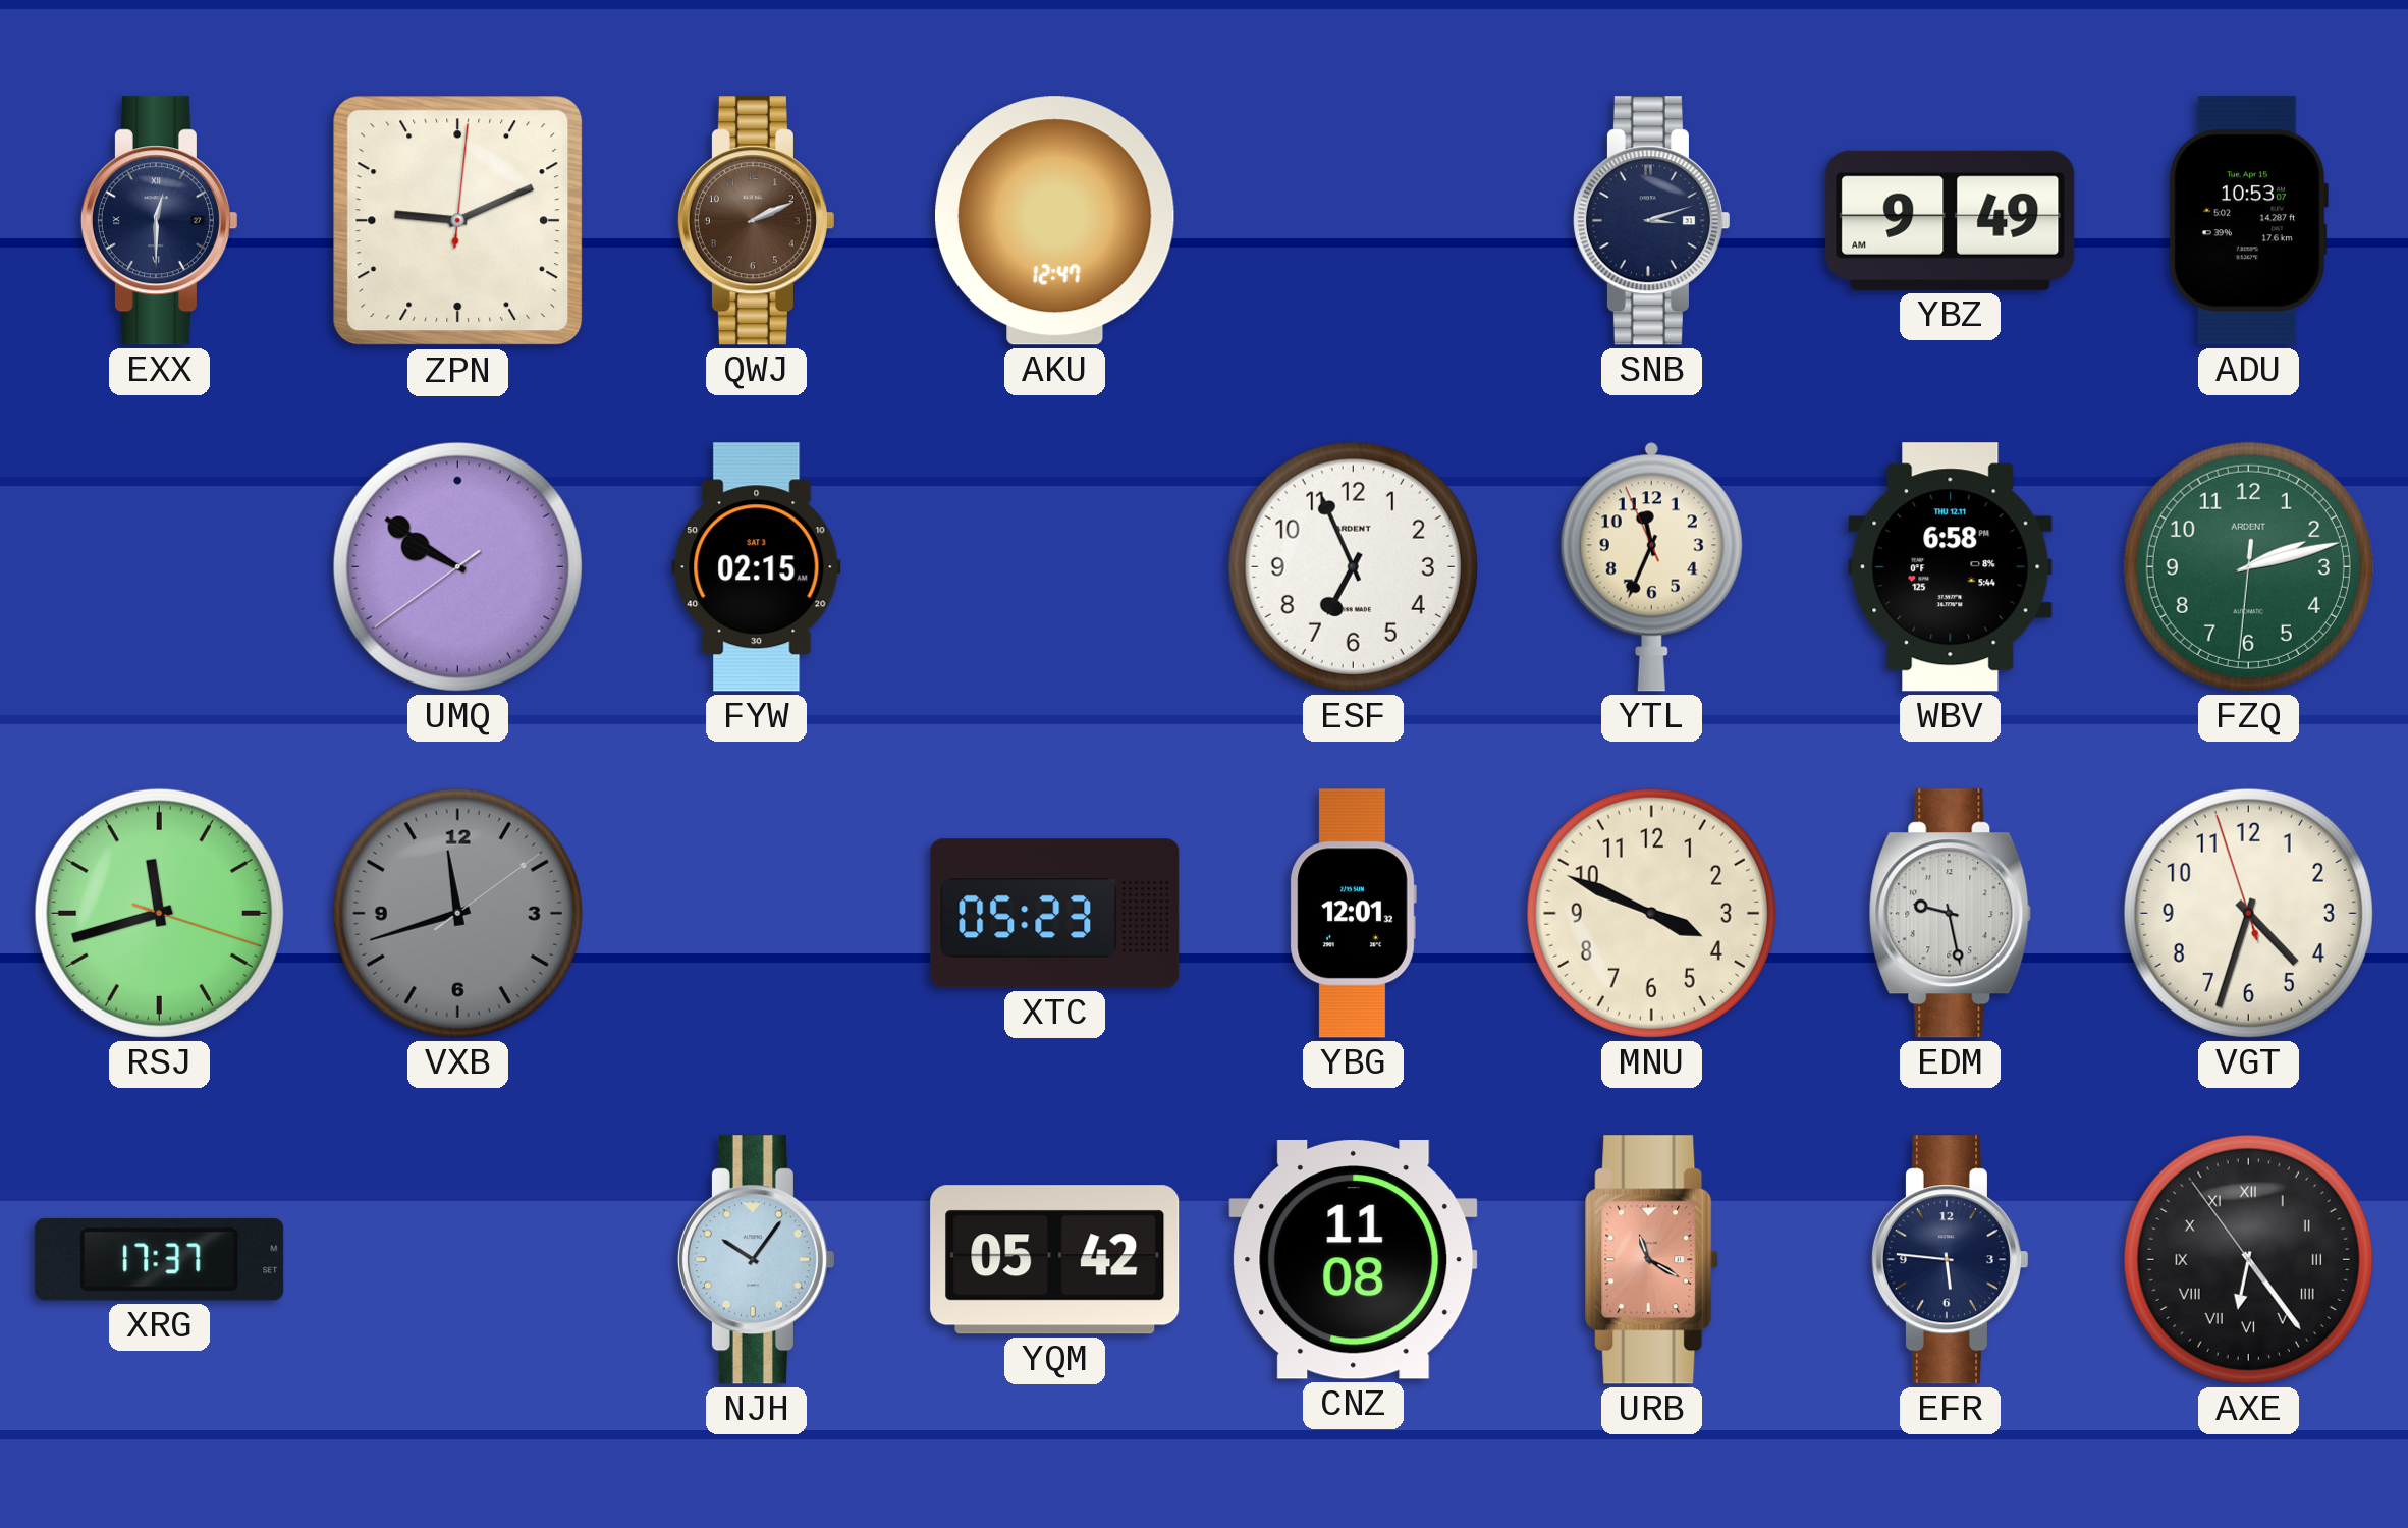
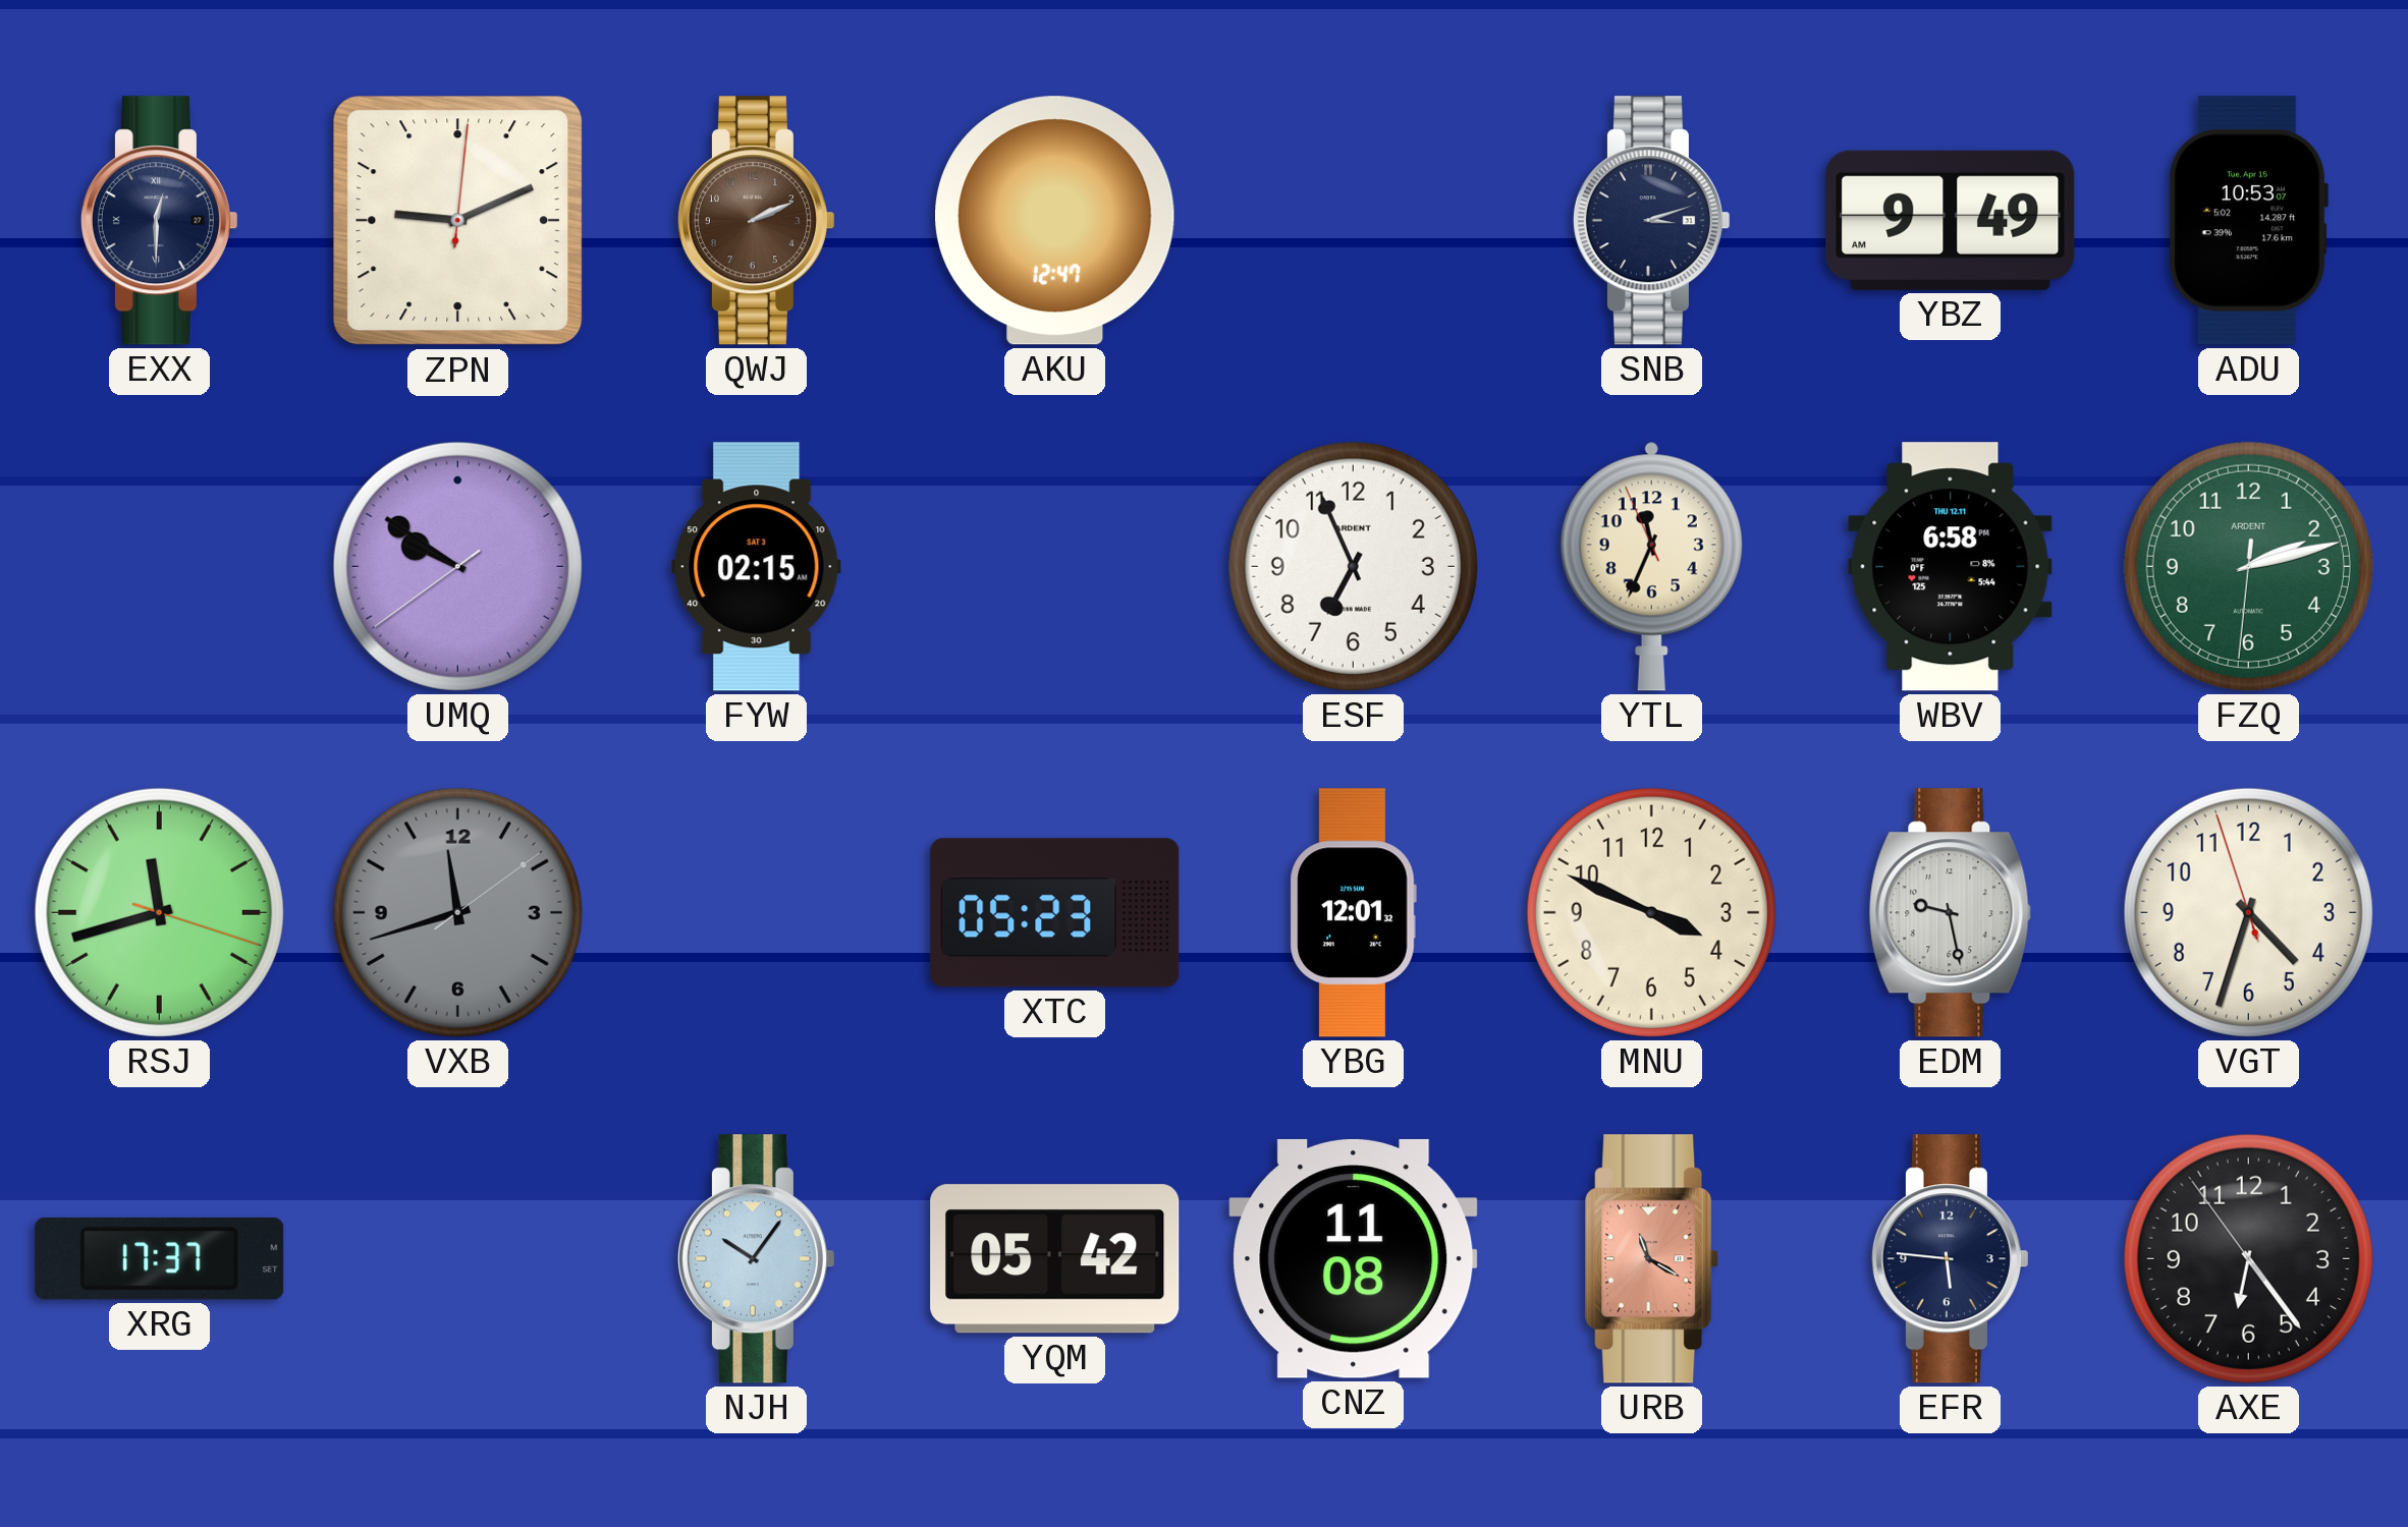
AXE numerals: Roman -> Arabic (2248, 1258)
